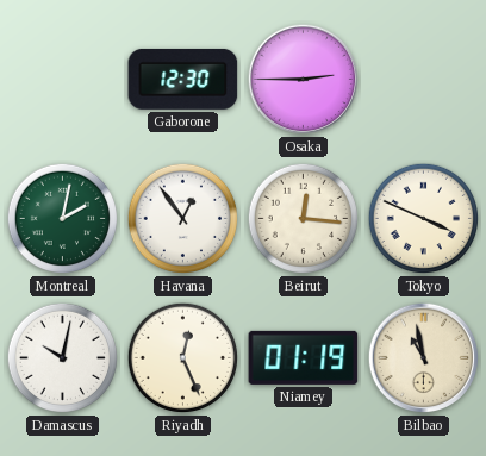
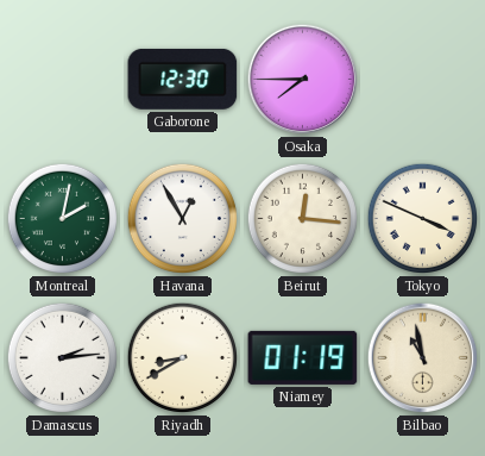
Osaka: 2:45 -> 7:45 (303, 80)
Havana: 12:54 -> 12:55 (183, 219)
Damascus: 10:02 -> 2:14 (63, 358)
Riyadh: 12:26 -> 8:40 (183, 358)
